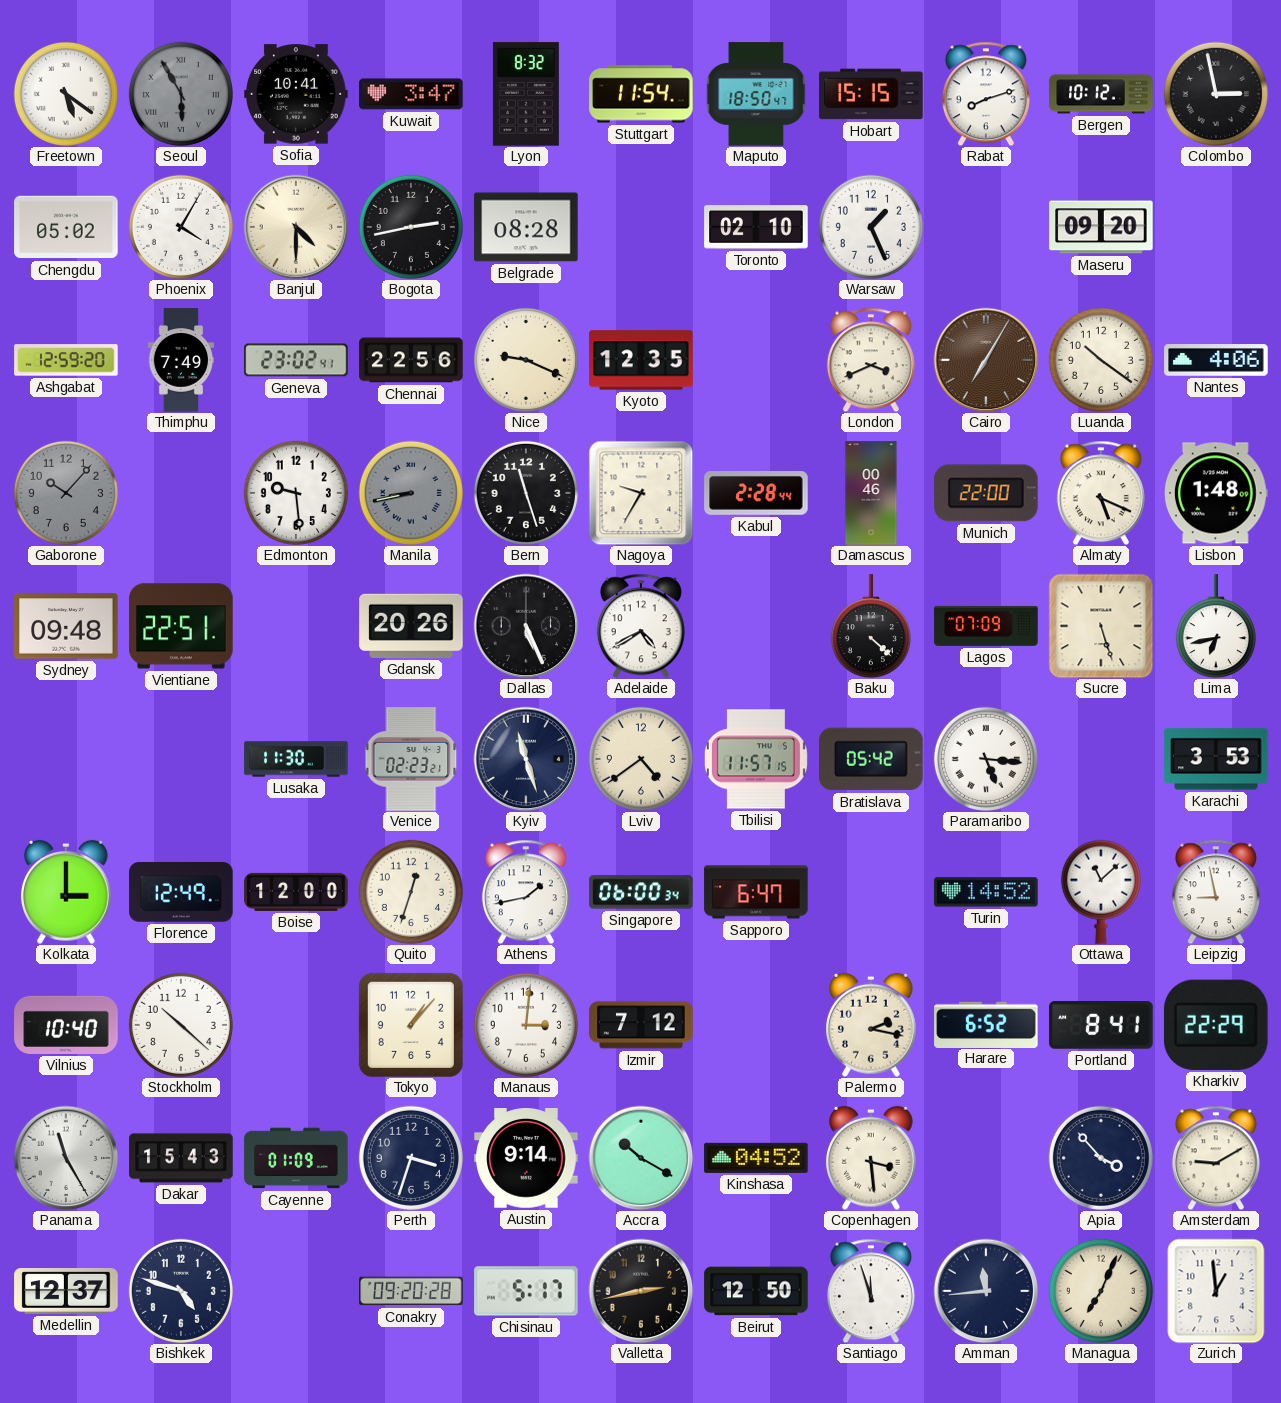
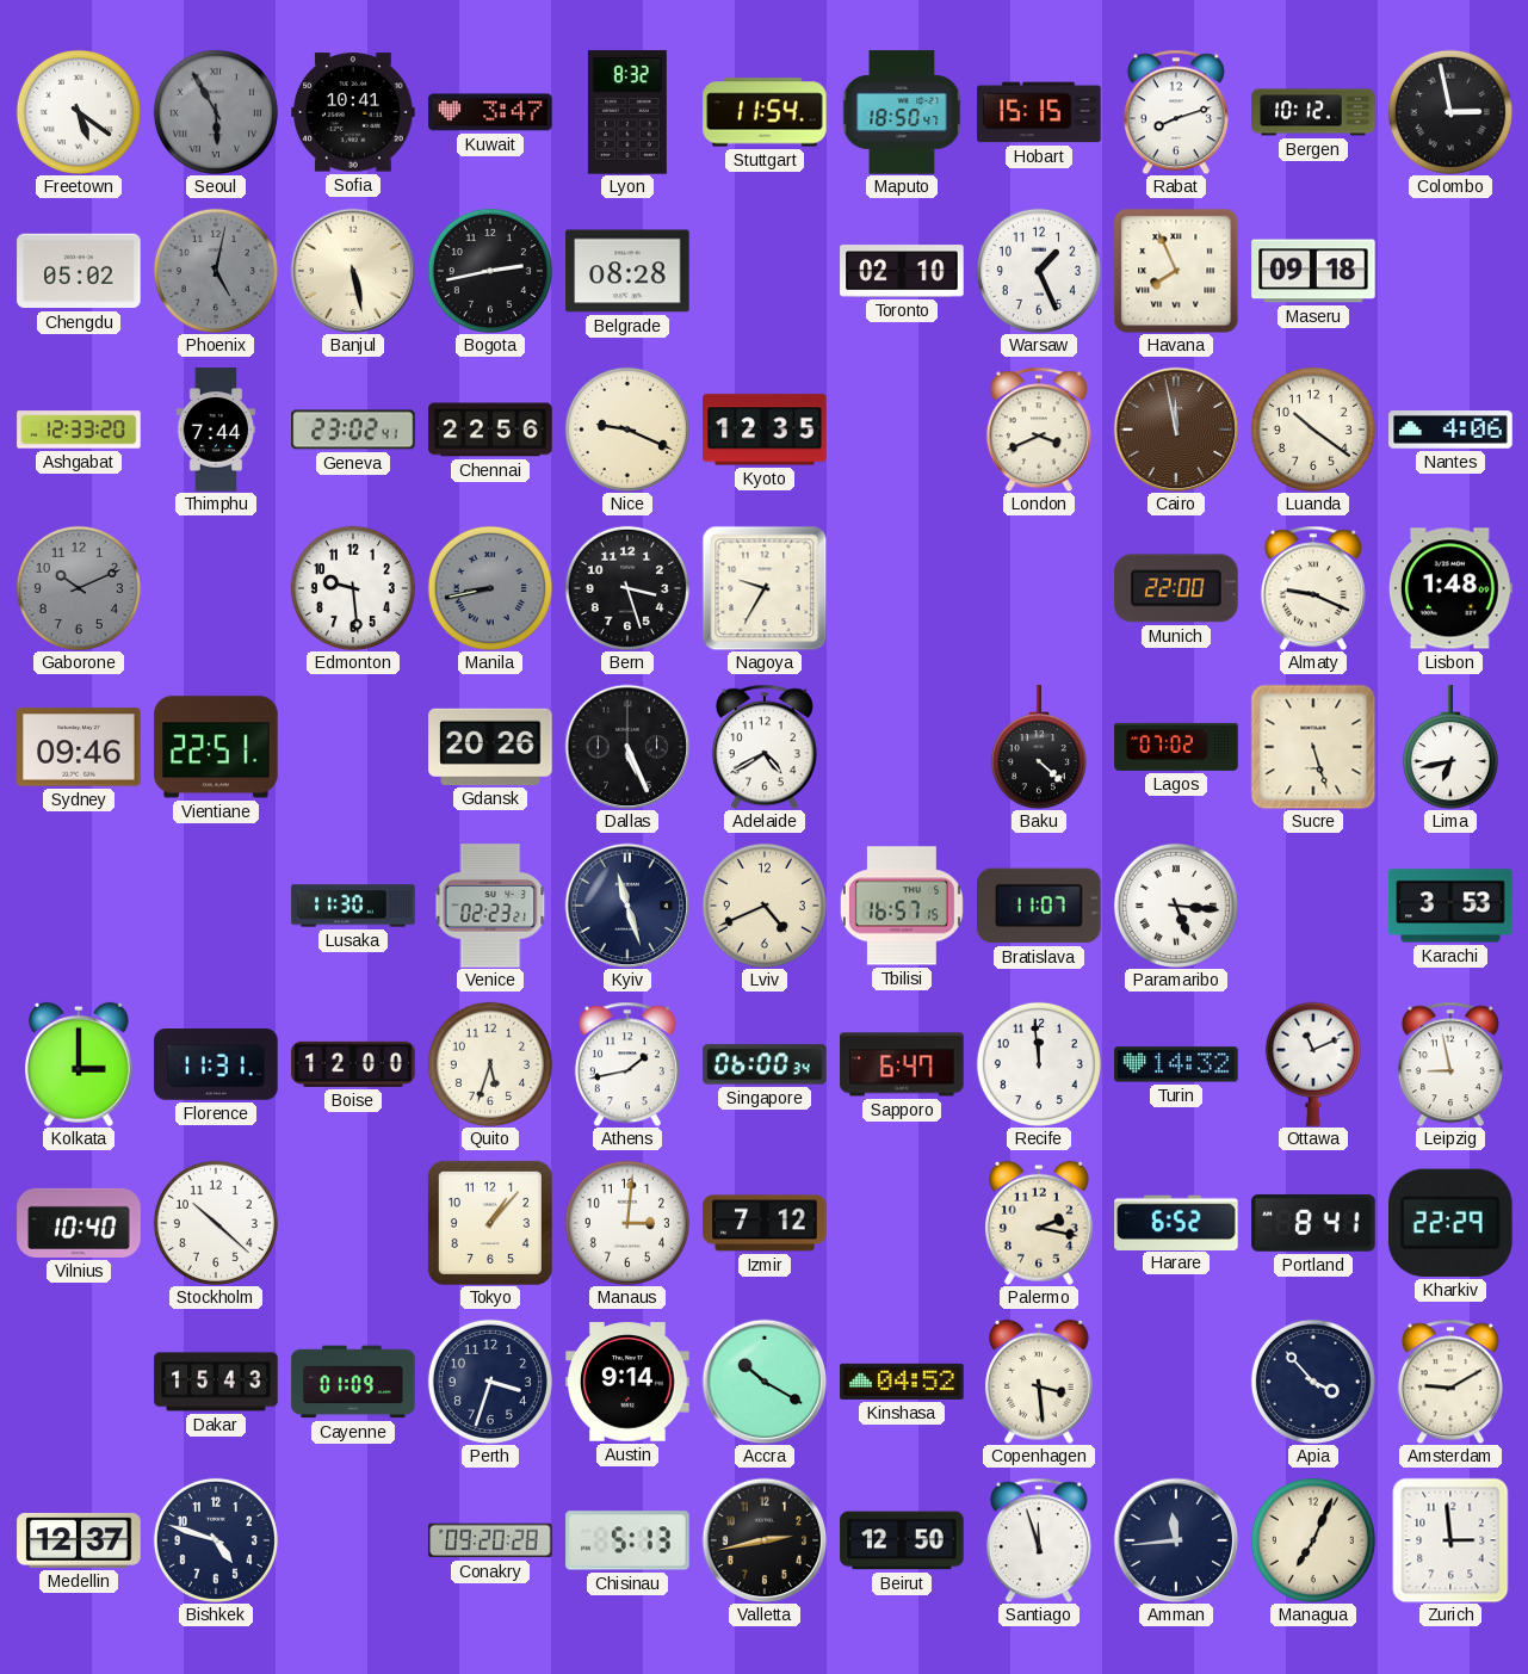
Phoenix: 4:05 -> 5:02 (216, 271)
Phoenix dial: white -> grey (216, 271)
Banjul: 4:30 -> 5:28 (353, 271)
Havana: none -> 7:56 (1176, 271)
Maseru: 09:20 -> 09:18 (1313, 271)
Ashgabat: 12:59 -> 12:33 (79, 430)
Thimphu: 7:49 -> 7:44 (216, 430)
Cairo: 7:05 -> 11:58 (1176, 430)
Gaborone: 10:07 -> 10:11 (79, 588)
Bern: 11:27 -> 3:27 (627, 588)
Kabul: 2:28 -> none (756, 494)
Damascus: 00:46 -> none (871, 493)
Almaty: 5:19 -> 9:19 (1313, 588)
Sydney: 09:48 -> 09:46 (79, 747)
Lagos: 07:09 -> 07:02 (1176, 747)
Lviv: 4:39 -> 4:41 (765, 906)
Tbilisi: 11:57 -> 16:57 (902, 906)
Bratislava: 05:42 -> 11:07 (1039, 906)
Florence: 12:49 -> 11:31 (216, 1065)
Quito: 12:33 -> 5:33 (490, 1064)
Recife: none -> 11:59 (1039, 1064)
Turin: 14:52 -> 14:32 (1176, 1064)
Ottawa: 11:08 -> 11:11 (1313, 1064)
Panama: 11:25 -> none (66, 1158)
Chisinau: 5:17 -> 5:13 (627, 1540)
Zurich: 12:59 -> 2:59 (1450, 1540)
